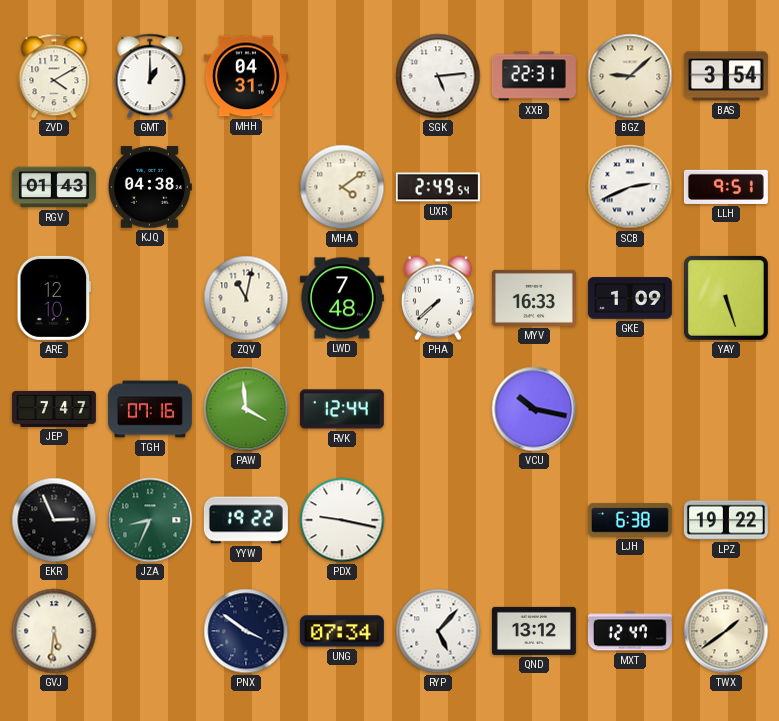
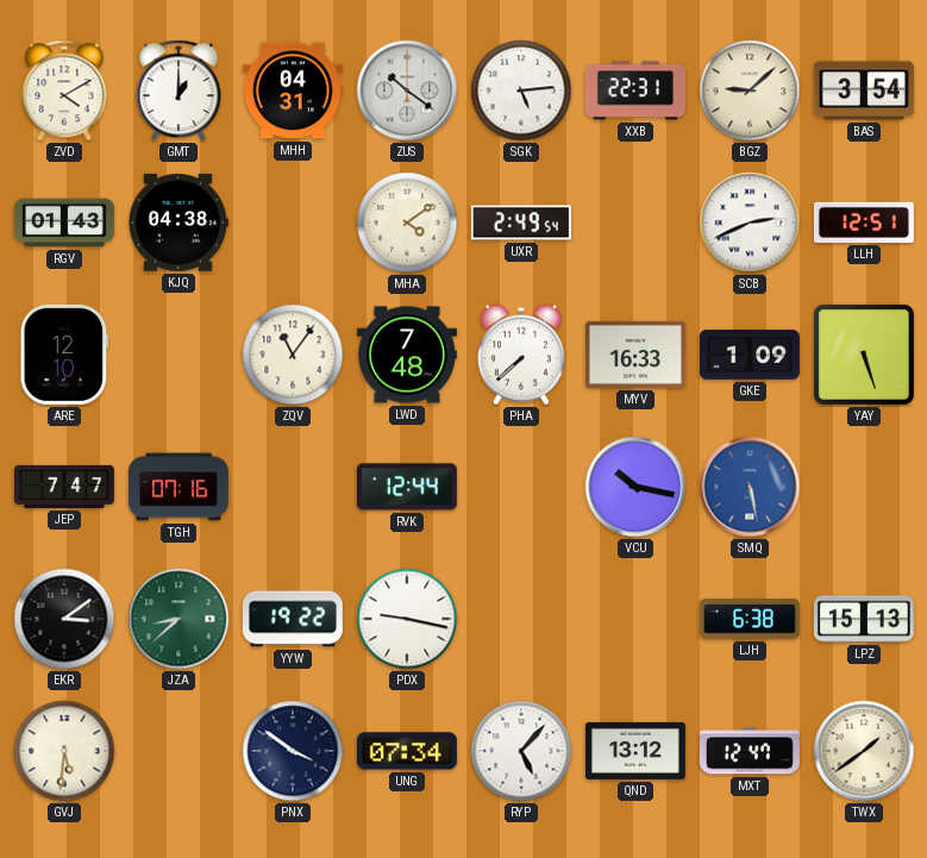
ZUS: none -> 10:21 (407, 90)
LLH: 9:51 -> 12:51 (864, 223)
ZQV: 11:02 -> 11:06 (293, 355)
PAW: 3:59 -> none (246, 409)
SMQ: none -> 5:28 (750, 487)
EKR: 2:56 -> 3:09 (64, 619)
JZA: 8:34 -> 8:38 (178, 619)
LPZ: 19:22 -> 15:13 (864, 619)
